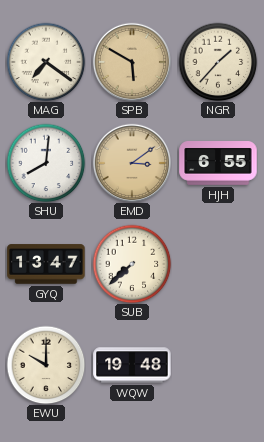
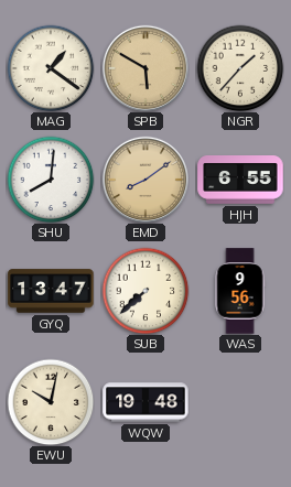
MAG: 7:21 -> 1:21 (51, 68)
EMD: 3:09 -> 8:09 (144, 178)
WAS: none -> 9:56 (240, 291)
EWU: 10:00 -> 10:02 (51, 402)
